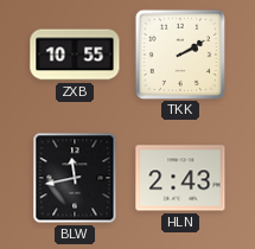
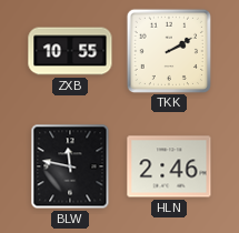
BLW: 11:43 -> 11:47 (70, 166)
HLN: 2:43 -> 2:46 (169, 166)
